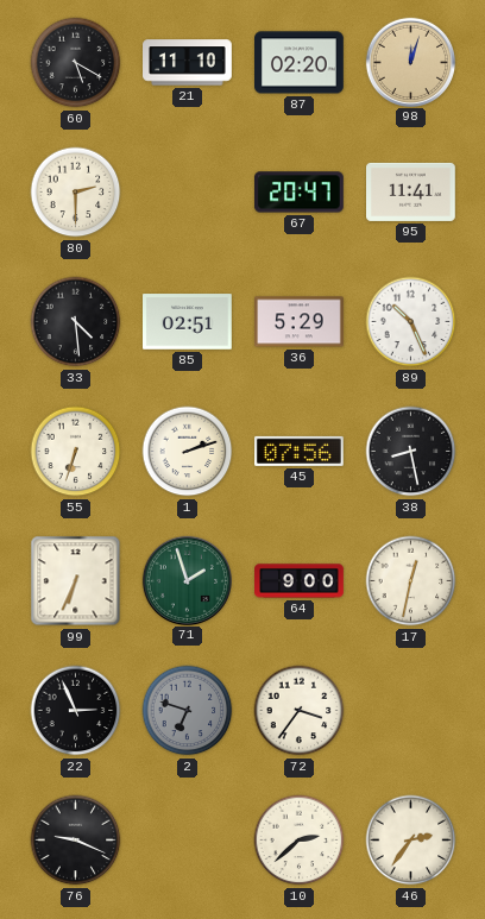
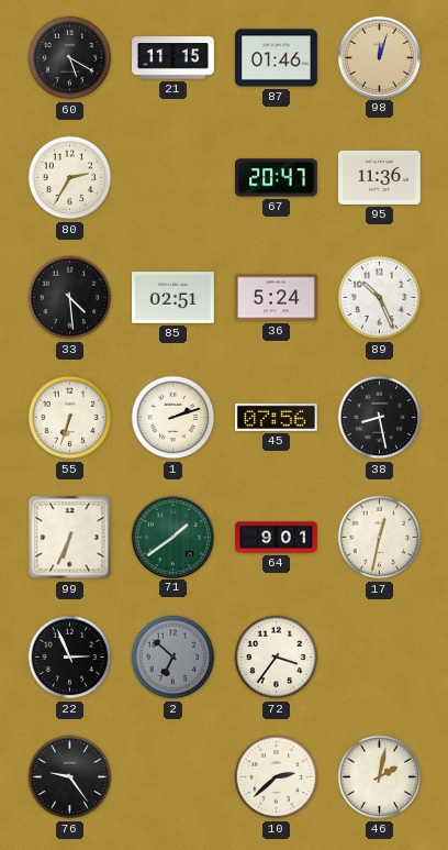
21: 11:10 -> 11:15 (173, 58)
87: 02:20 -> 01:46 (277, 58)
80: 2:30 -> 2:35 (70, 178)
95: 11:41 -> 11:36 (380, 177)
36: 5:29 -> 5:24 (277, 298)
71: 1:57 -> 1:39 (172, 537)
64: 9:00 -> 9:01 (277, 538)
2: 6:48 -> 6:52 (173, 658)
76: 9:19 -> 9:24 (70, 777)
46: 2:36 -> 2:02 (380, 777)
